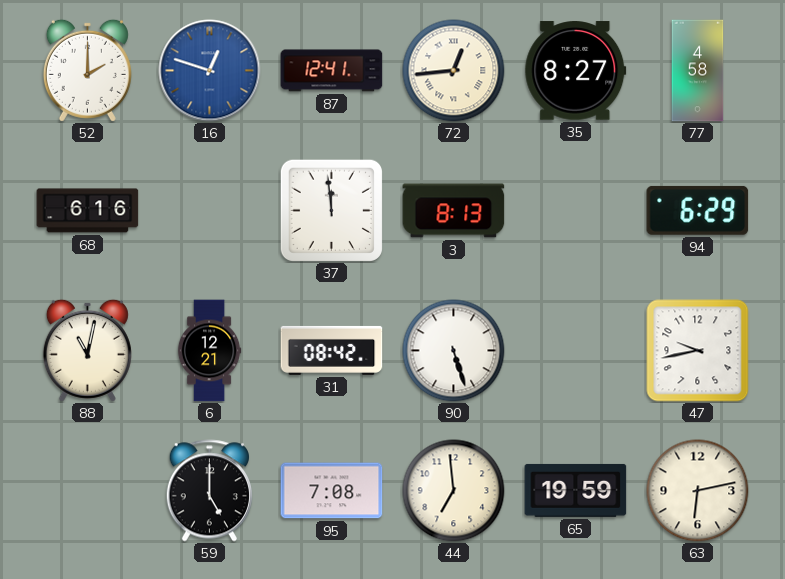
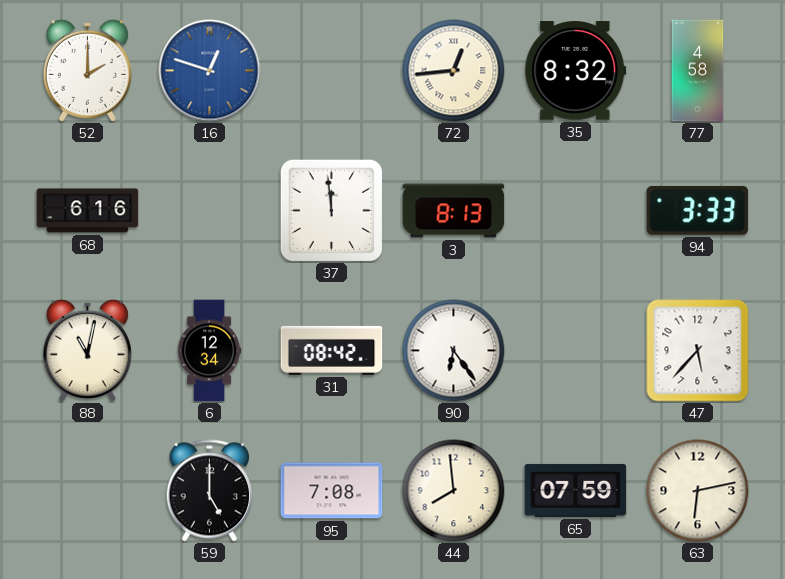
87: 12:41 -> none (332, 71)
35: 8:27 -> 8:32 (576, 71)
94: 6:29 -> 3:33 (698, 210)
6: 12:21 -> 12:34 (209, 351)
90: 5:27 -> 6:24 (454, 351)
47: 9:43 -> 5:37 (698, 351)
44: 6:59 -> 7:59 (454, 491)
65: 19:59 -> 07:59 (576, 490)
